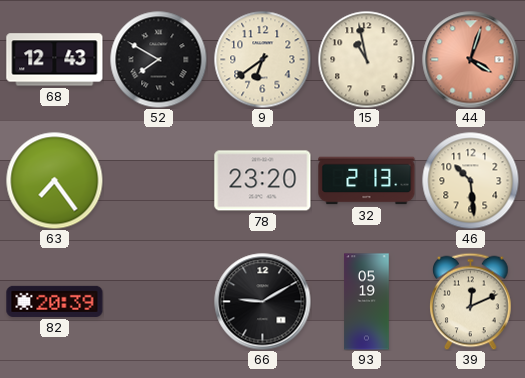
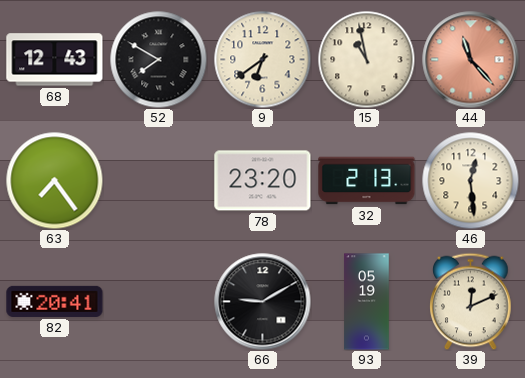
44: 4:03 -> 11:23 (471, 60)
46: 10:29 -> 12:29 (470, 180)
82: 20:39 -> 20:41 (55, 301)
